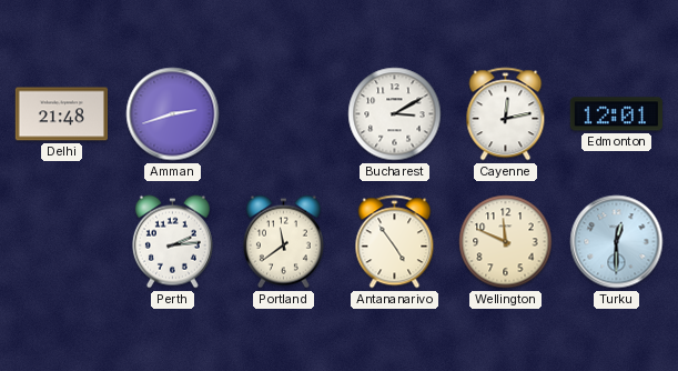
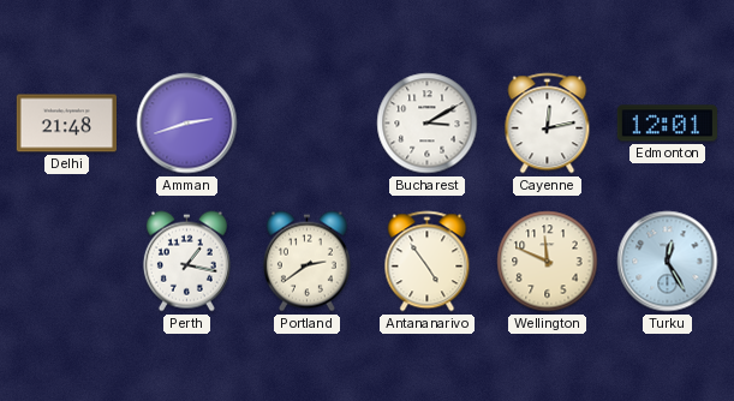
Perth: 2:14 -> 1:17 (186, 262)
Portland: 11:39 -> 2:39 (306, 262)
Turku: 12:30 -> 12:25 (668, 262)
